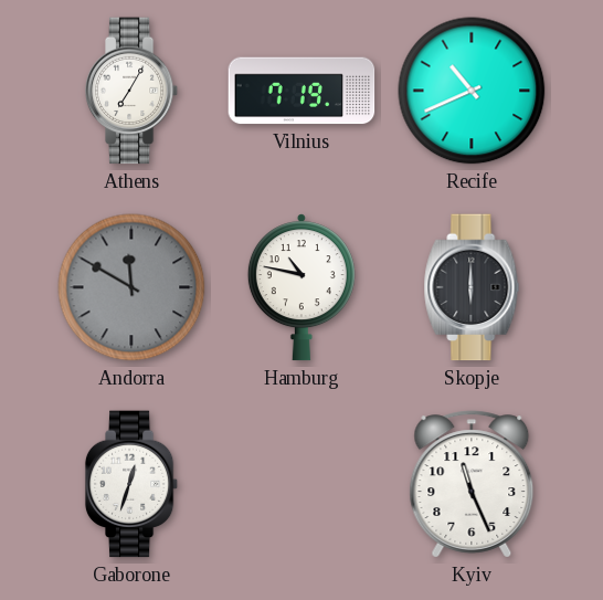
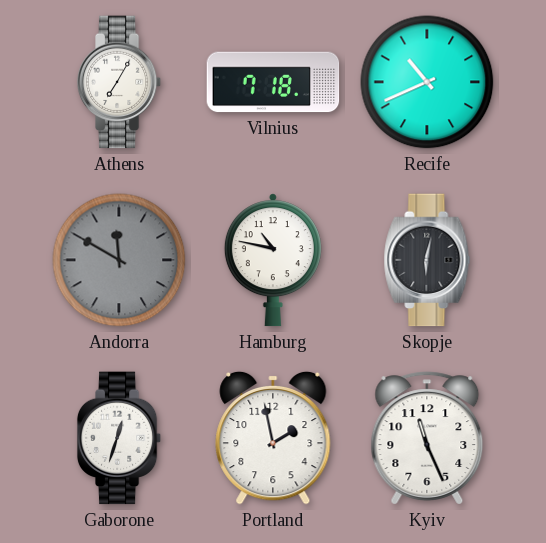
Vilnius: 7:19 -> 7:18 (273, 82)
Skopje: 6:00 -> 6:02 (427, 260)
Portland: none -> 1:58 (273, 438)
